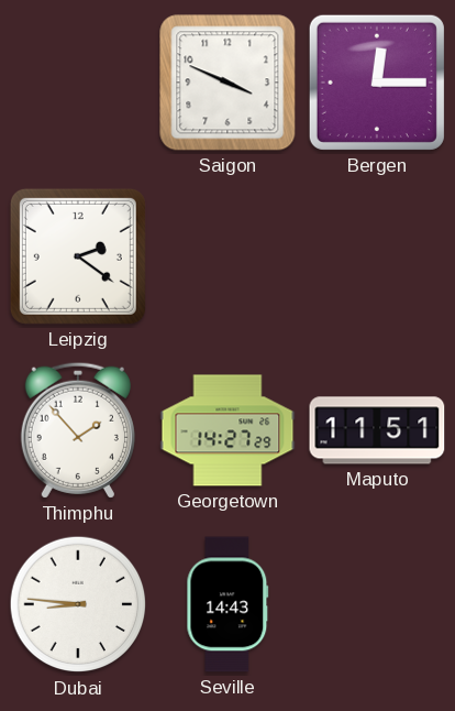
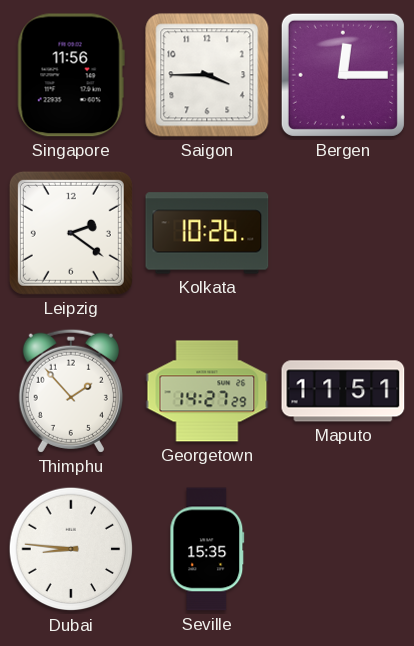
Singapore: none -> 11:56 (71, 75)
Saigon: 3:49 -> 3:45 (207, 75)
Kolkata: none -> 10:26 (207, 233)
Seville: 14:43 -> 15:35 (207, 549)
